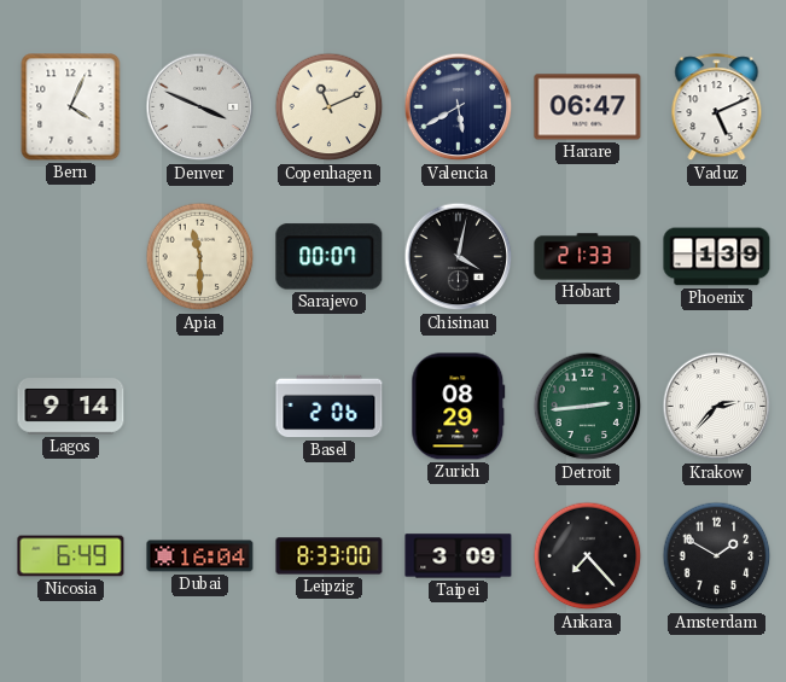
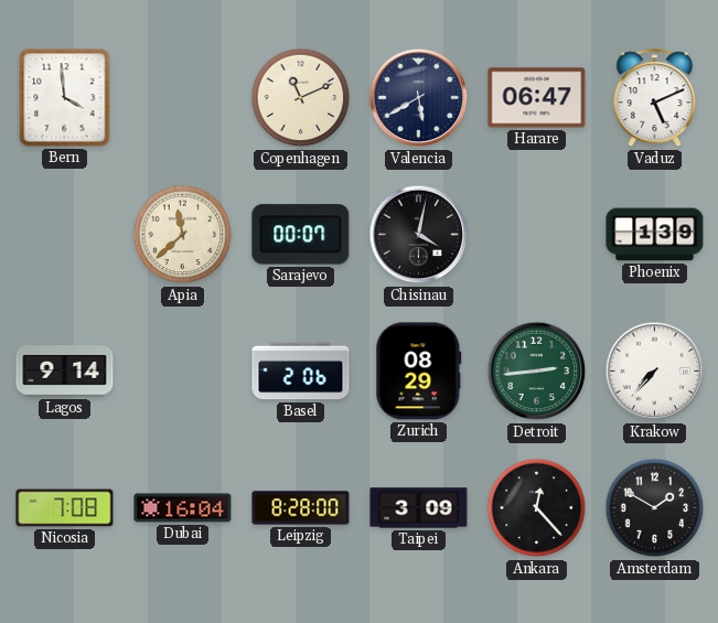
Bern: 4:04 -> 3:59 (65, 98)
Denver: 3:49 -> none (200, 107)
Apia: 11:30 -> 11:38 (183, 235)
Hobart: 21:33 -> none (588, 257)
Krakow: 2:37 -> 7:37 (655, 372)
Nicosia: 6:49 -> 7:08 (65, 508)
Leipzig: 8:33 -> 8:28 (301, 508)
Ankara: 7:23 -> 12:23 (537, 508)
